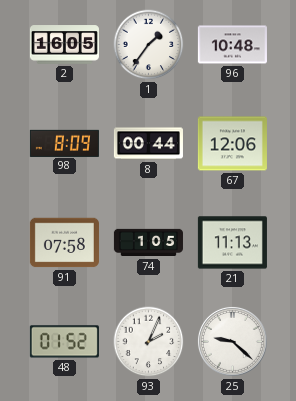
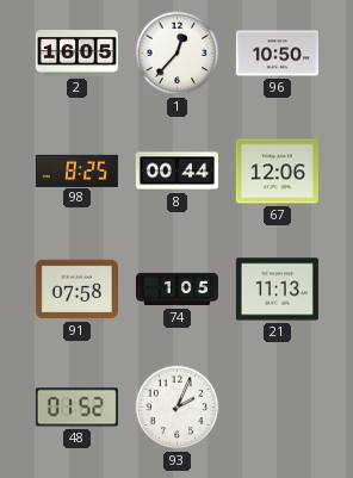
1: 1:36 -> 12:37 (178, 54)
96: 10:48 -> 10:50 (277, 54)
98: 8:09 -> 8:25 (76, 170)
25: 9:22 -> none (232, 341)
